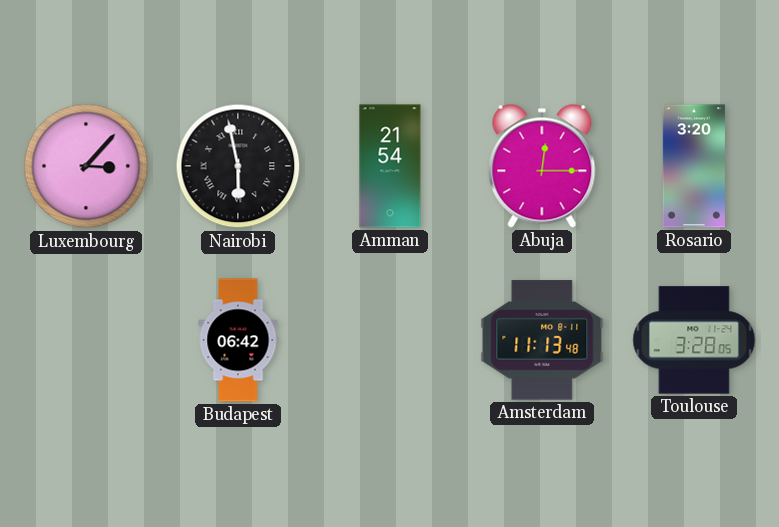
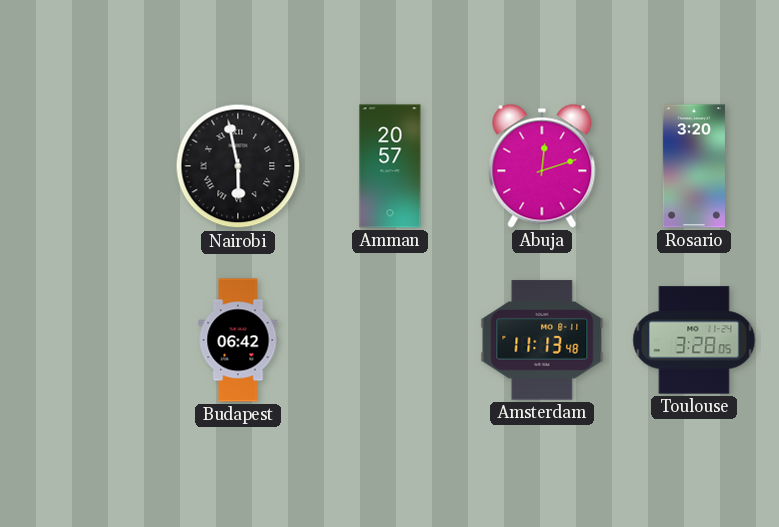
Luxembourg: 3:07 -> none (86, 166)
Amman: 21:54 -> 20:57 (390, 166)
Abuja: 12:15 -> 12:12 (542, 166)
